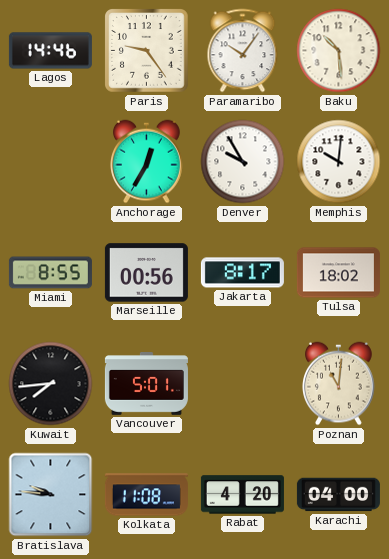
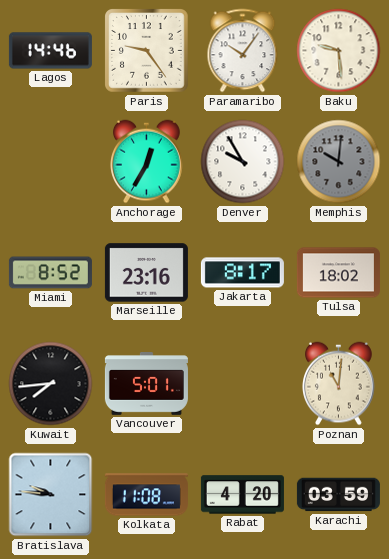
Baku: 10:29 -> 9:29 (339, 51)
Memphis dial: white -> grey (339, 162)
Miami: 8:55 -> 8:52 (50, 273)
Marseille: 00:56 -> 23:16 (146, 273)
Karachi: 04:00 -> 03:59 (338, 495)
